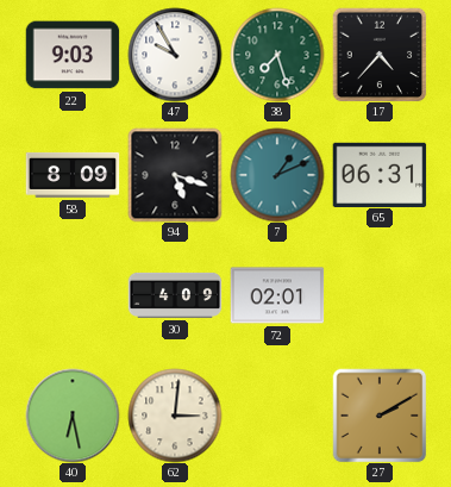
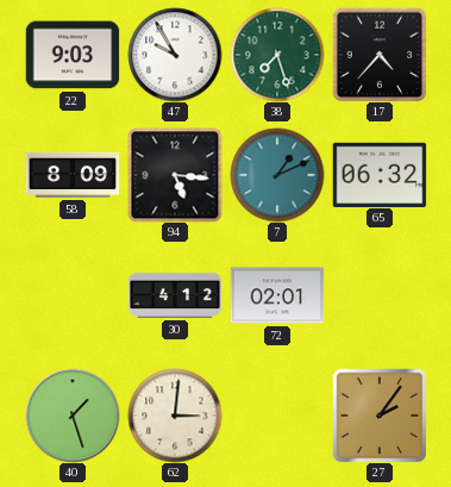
94: 5:18 -> 5:16 (175, 175)
65: 06:31 -> 06:32 (380, 174)
30: 4:09 -> 4:12 (175, 295)
40: 6:28 -> 1:27 (73, 416)
27: 2:10 -> 2:06 (380, 416)
